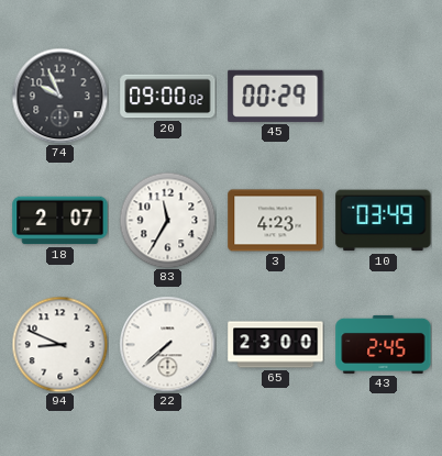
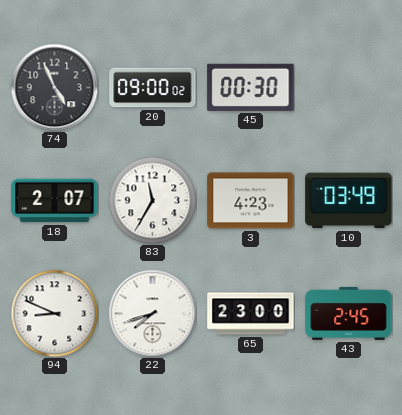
74: 9:56 -> 4:56 (54, 87)
45: 00:29 -> 00:30 (251, 87)
22: 7:38 -> 7:42 (152, 313)
